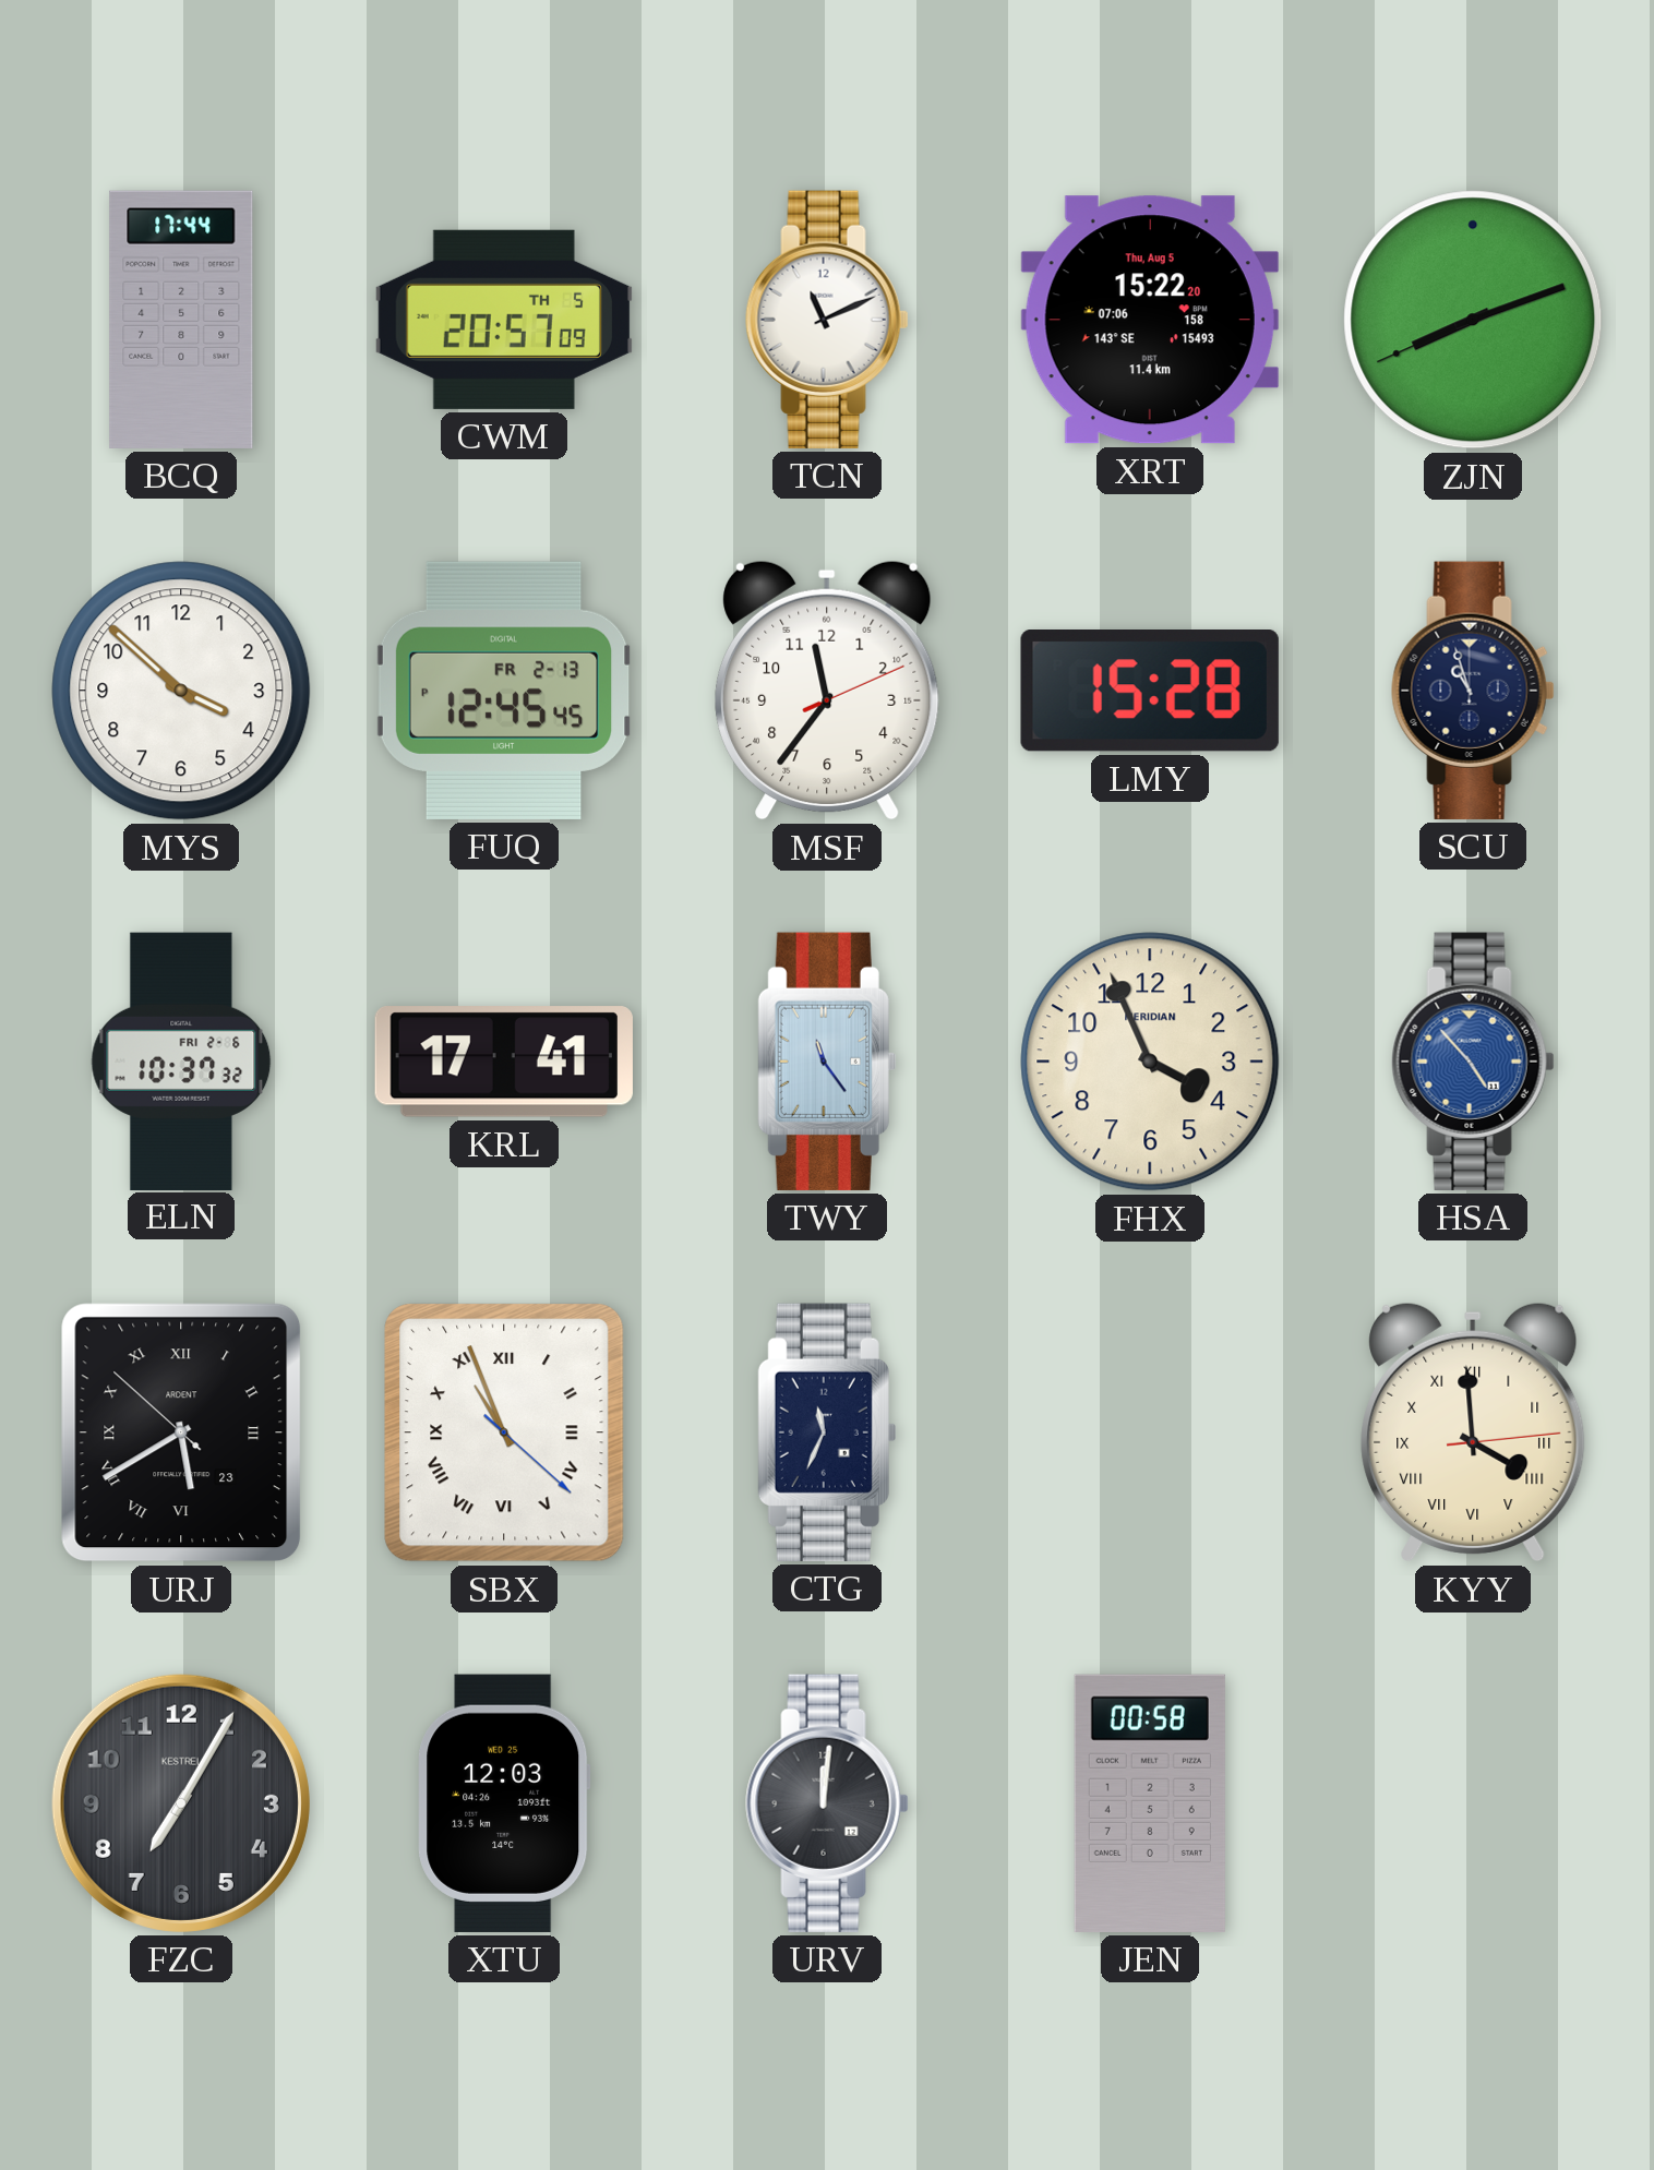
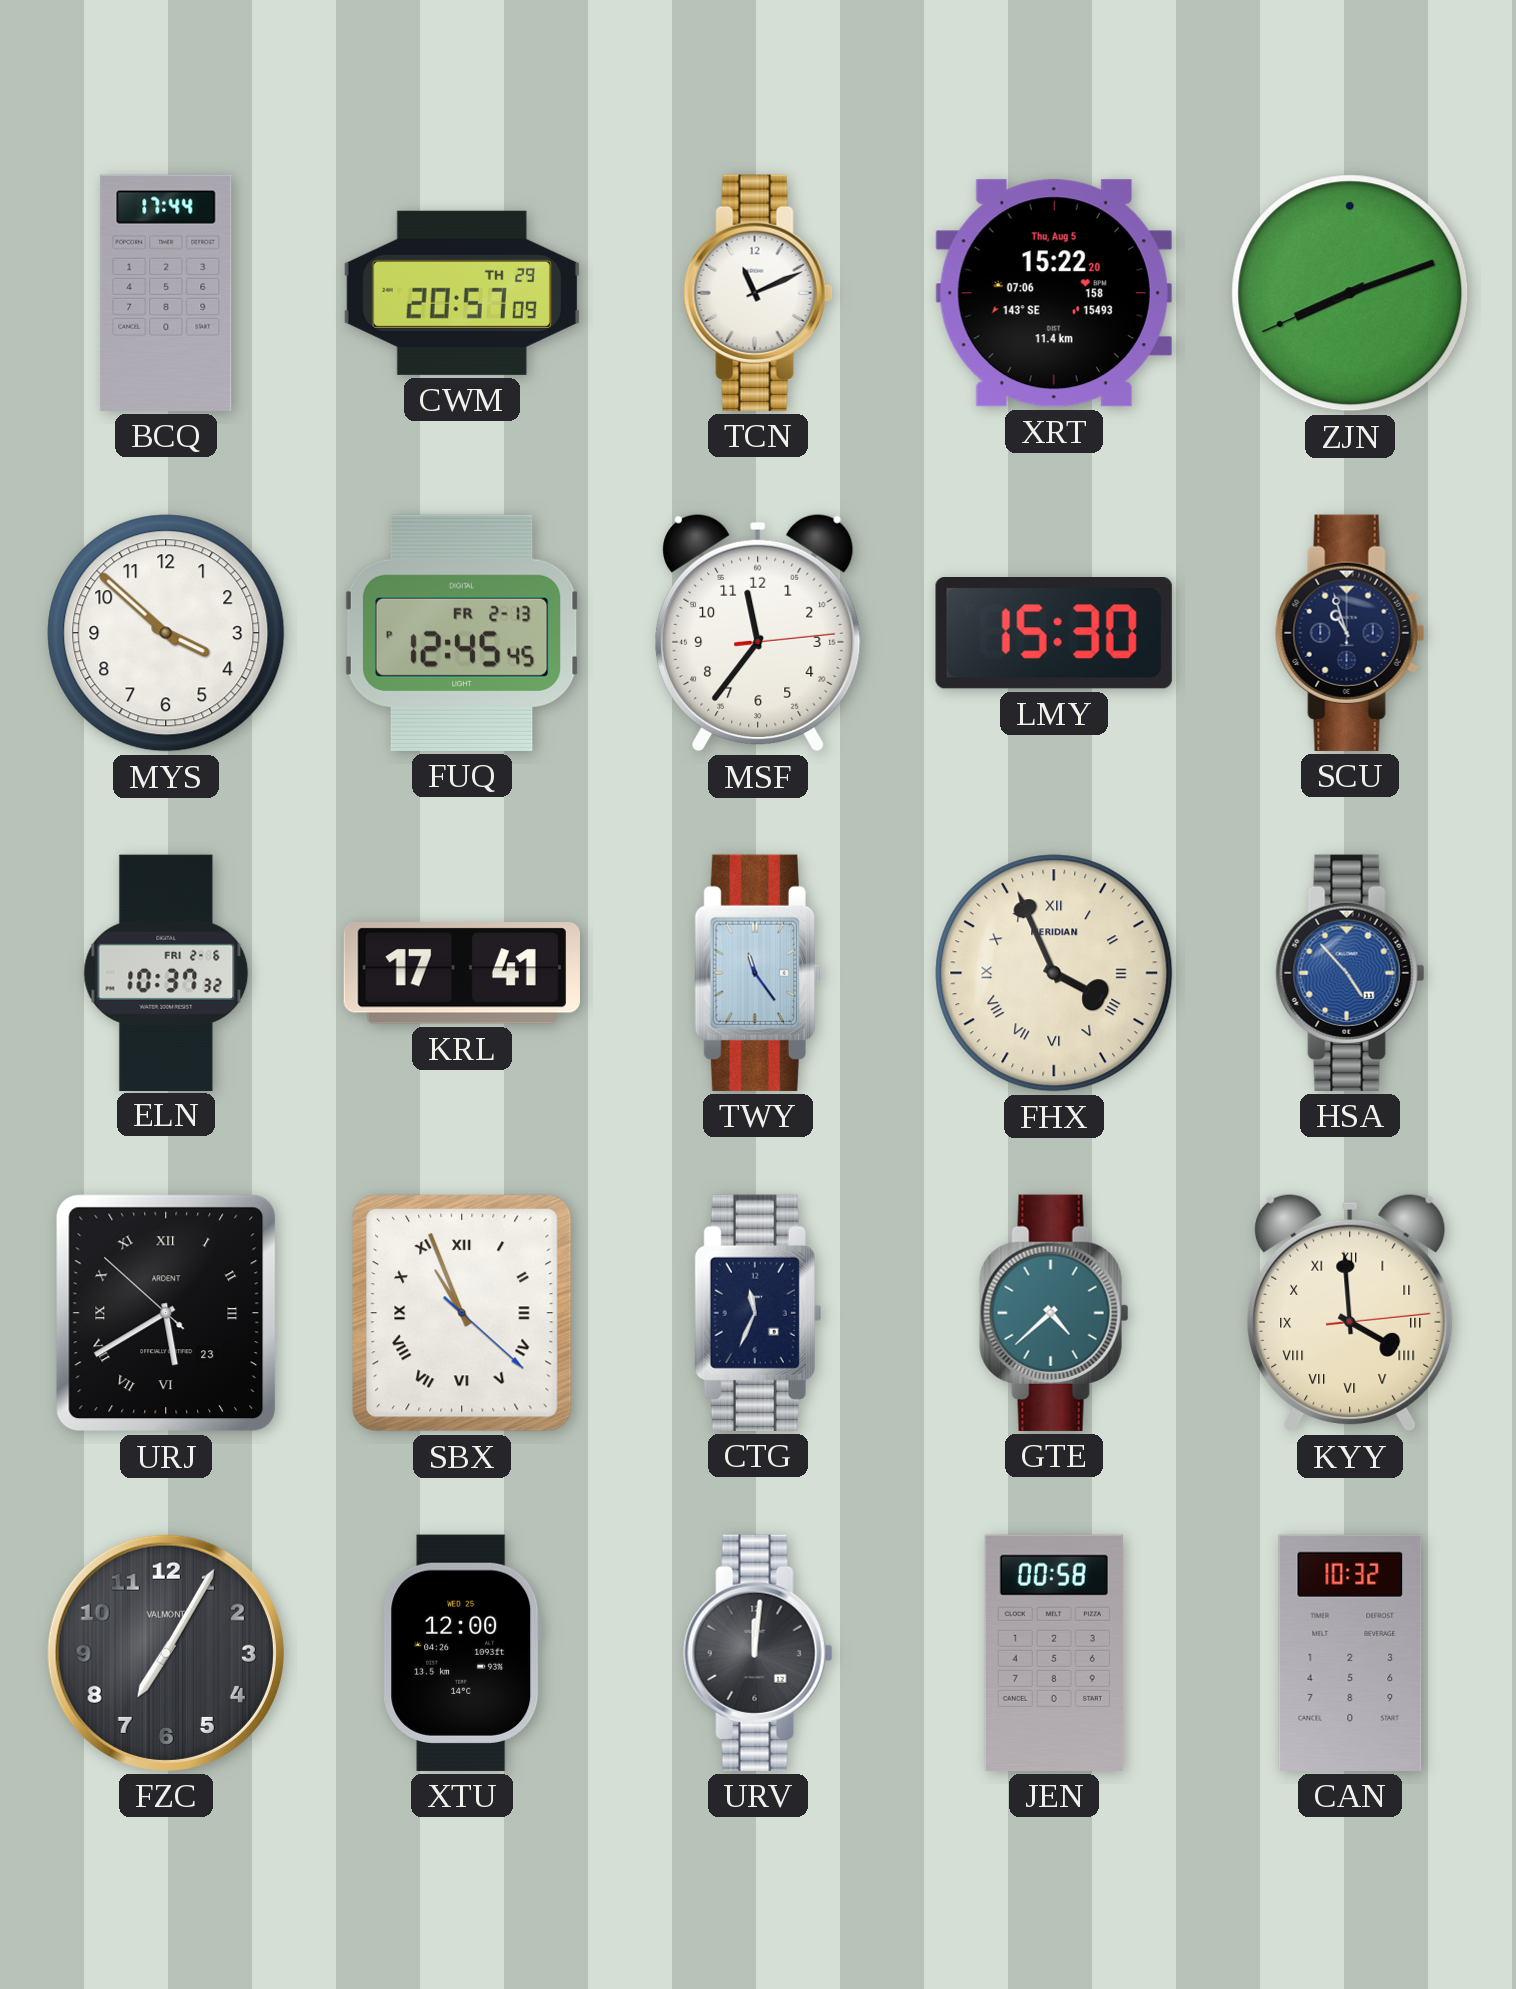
CWM date: TH 5 -> TH 29 (462, 293)
MSF: 11:36:11 -> 11:36:14 (758, 633)
LMY: 15:28 -> 15:30 (1054, 634)
FHX numerals: Arabic -> Roman (1054, 973)
GTE: none -> 4:38 (1054, 1313)
FZC brand: KESTREL -> VALMONT (166, 1653)
XTU: 12:03 -> 12:00 (462, 1653)
CAN: none -> 10:32 (1350, 1653)
